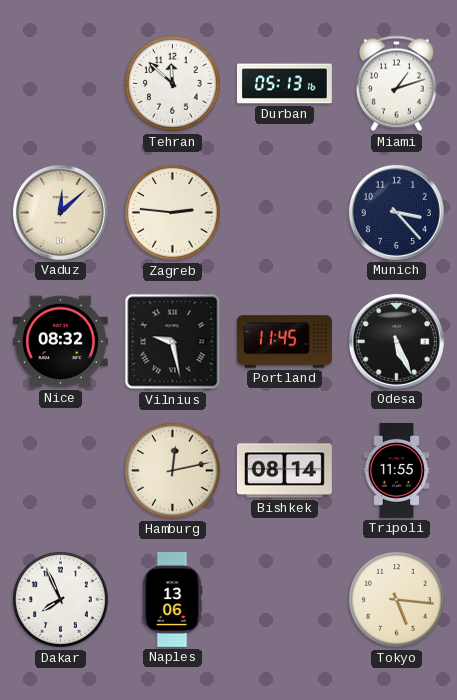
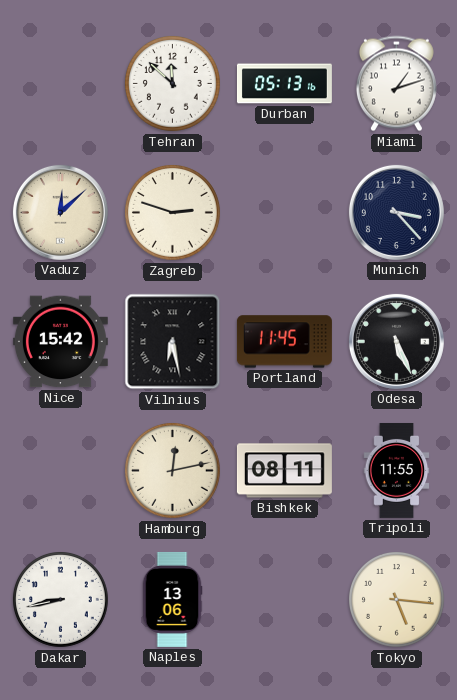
Zagreb: 2:46 -> 2:48 (173, 213)
Nice: 08:32 -> 15:42 (60, 342)
Vilnius: 9:28 -> 6:28 (173, 342)
Bishkek: 08:14 -> 08:11 (284, 471)
Dakar: 7:56 -> 8:43 (61, 600)
